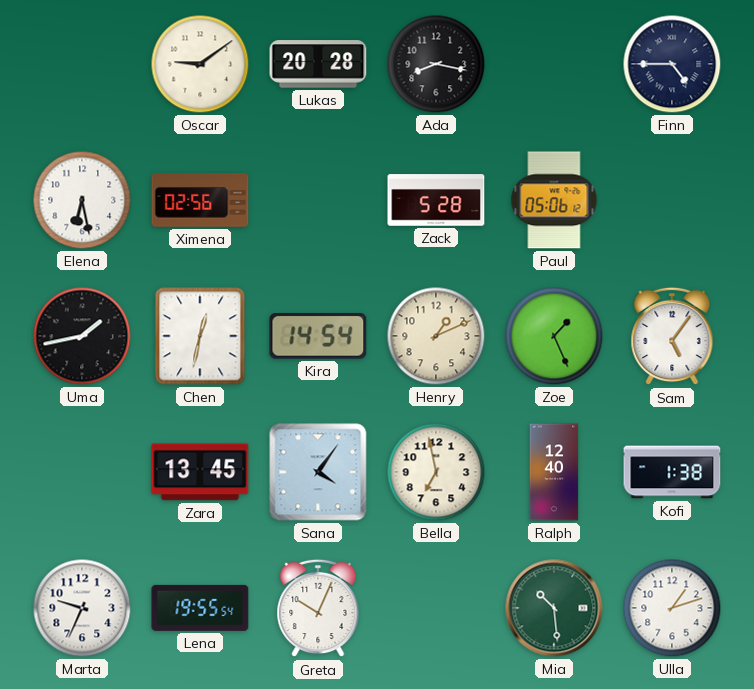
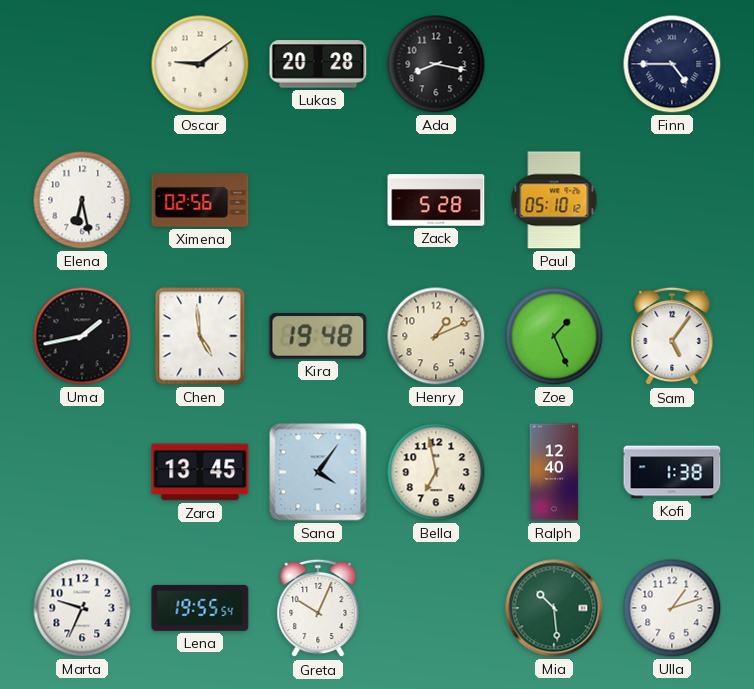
Paul: 05:06 -> 05:10 (554, 200)
Chen: 12:32 -> 4:59 (200, 336)
Kira: 14:54 -> 19:48 (318, 337)
